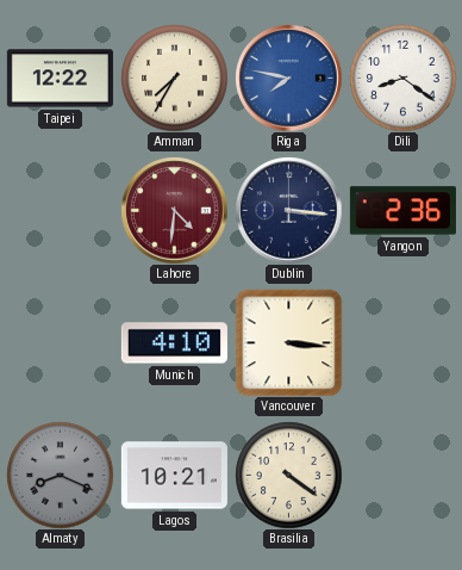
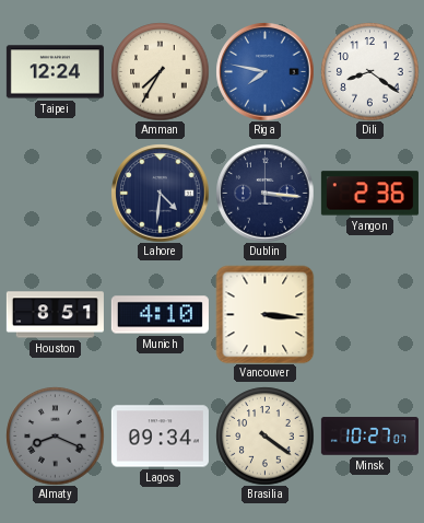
Taipei: 12:22 -> 12:24 (55, 72)
Lahore dial: burgundy -> navy (160, 193)
Houston: none -> 8:51 (55, 315)
Lagos: 10:21 -> 09:34 (160, 437)
Minsk: none -> 10:27 (369, 437)
